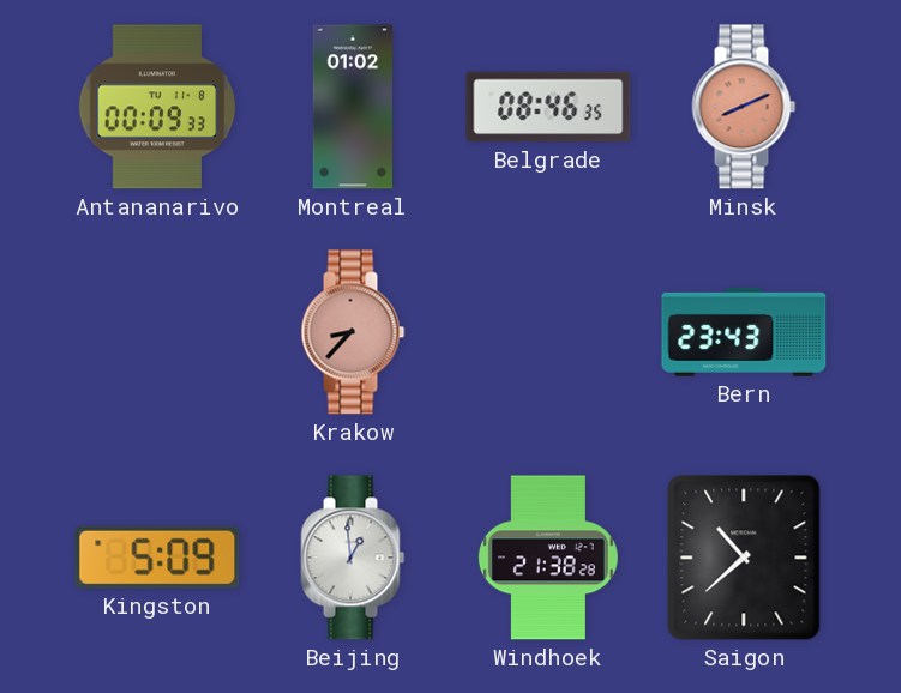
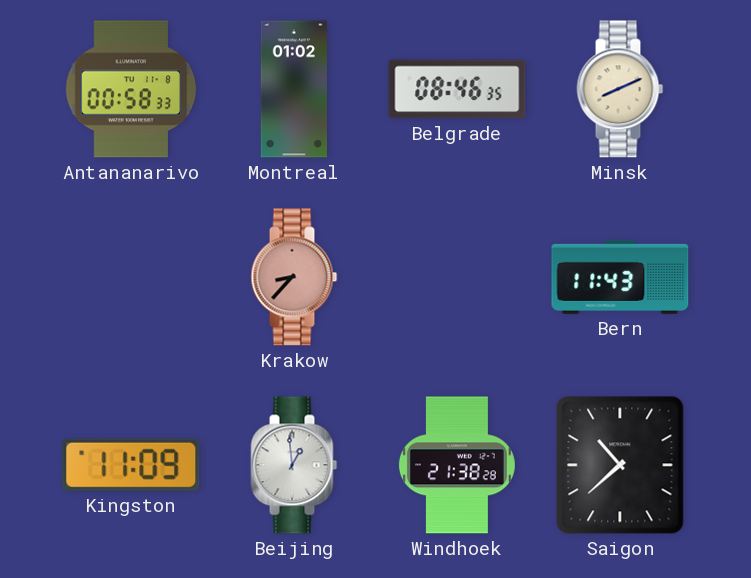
Antananarivo: 00:09 -> 00:58 (131, 89)
Minsk dial: salmon -> cream (620, 89)
Bern: 23:43 -> 11:43 (620, 277)
Kingston: 5:09 -> 11:09 (131, 465)
